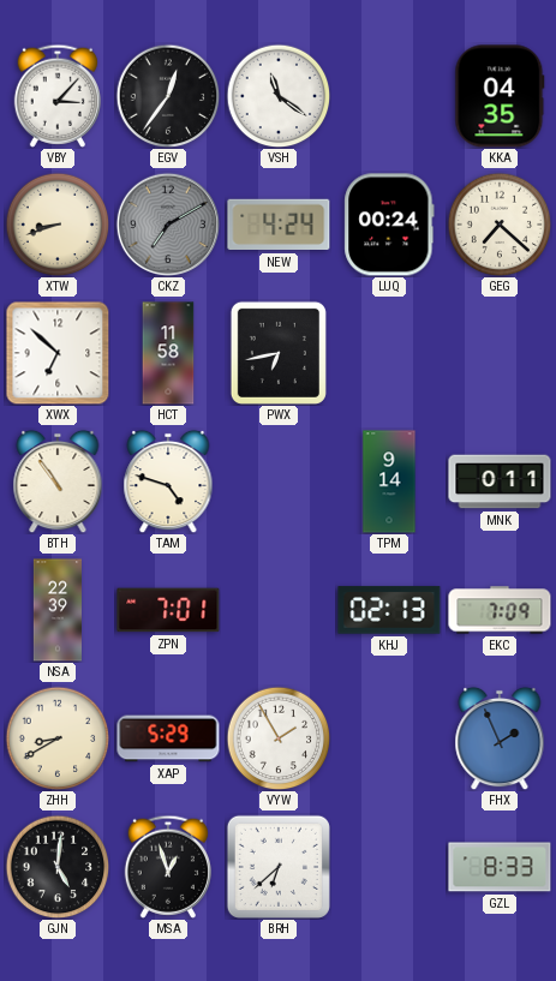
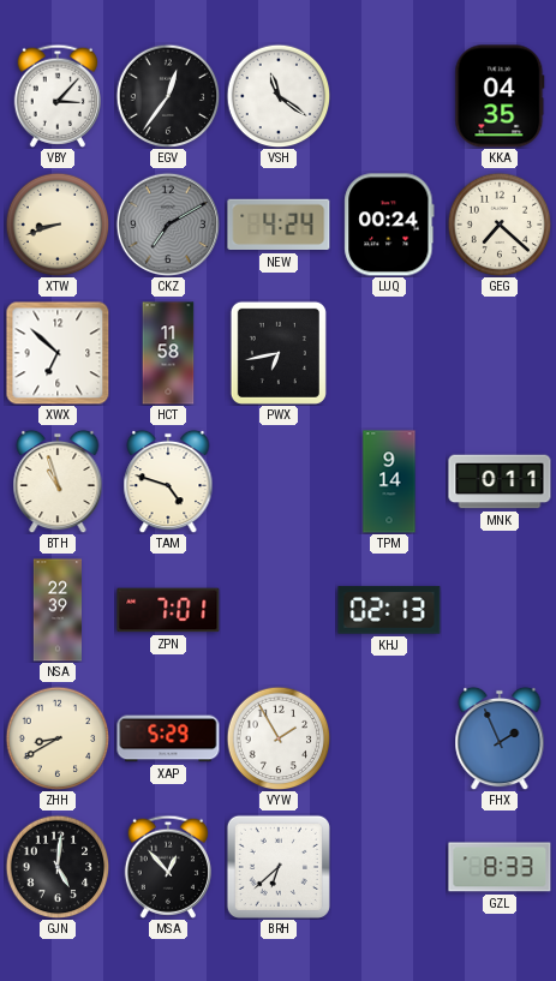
BTH: 10:54 -> 10:57 (58, 481)
EKC: 7:09 -> none (500, 610)
MSA: 12:57 -> 12:53 (167, 867)
